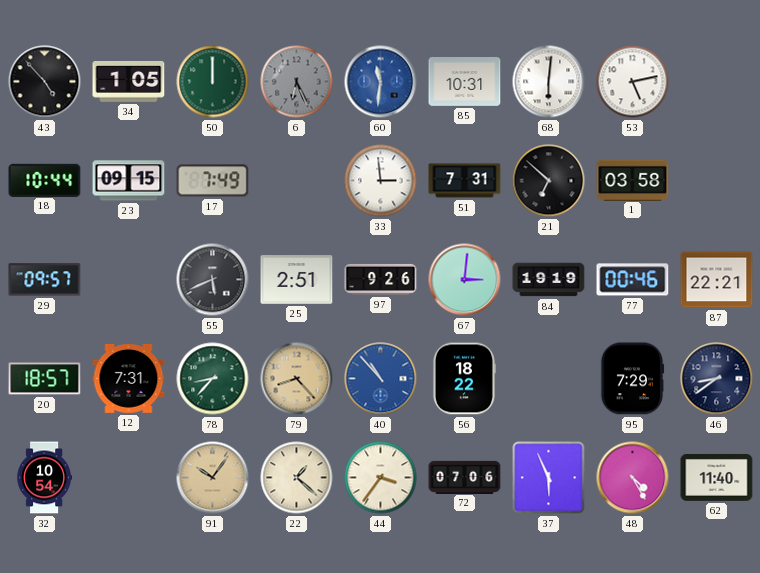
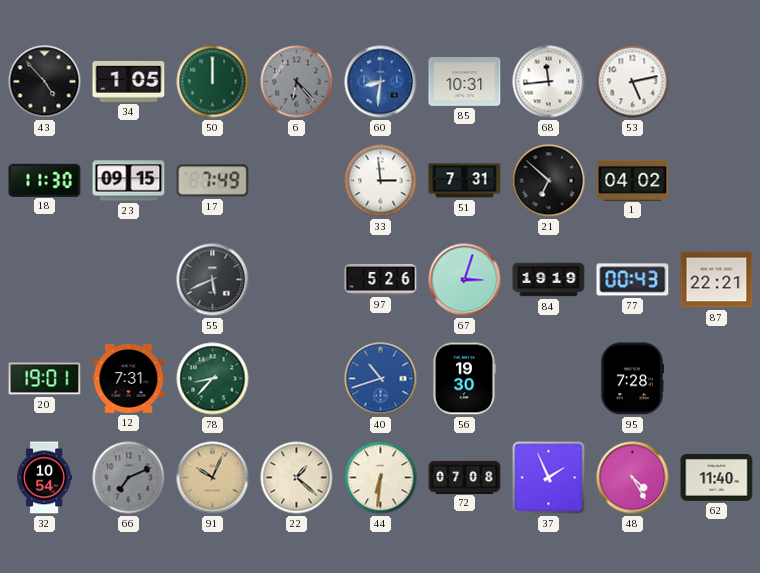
6: 6:26 -> 6:23 (297, 82)
60: 11:31 -> 8:31 (381, 82)
68: 6:01 -> 11:44 (549, 82)
18: 10:44 -> 11:30 (45, 180)
1: 03:58 -> 04:02 (633, 180)
29: 09:57 -> none (45, 280)
25: 2:51 -> none (297, 280)
97: 9:26 -> 5:26 (381, 279)
67: 3:01 -> 3:03 (465, 280)
77: 00:46 -> 00:43 (633, 280)
20: 18:57 -> 19:01 (45, 379)
79: 8:23 -> none (297, 379)
40: 10:53 -> 10:42 (381, 379)
56: 18:22 -> 19:30 (464, 379)
95: 7:29 -> 7:28 (632, 379)
46: 8:39 -> none (717, 379)
66: none -> 7:11 (129, 478)
91: 10:06 -> 10:04 (213, 478)
44: 3:36 -> 6:31 (381, 478)
72: 07:06 -> 07:08 (465, 477)
37: 5:56 -> 1:56 (549, 478)
